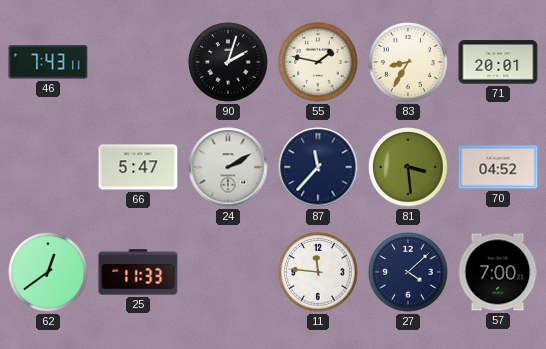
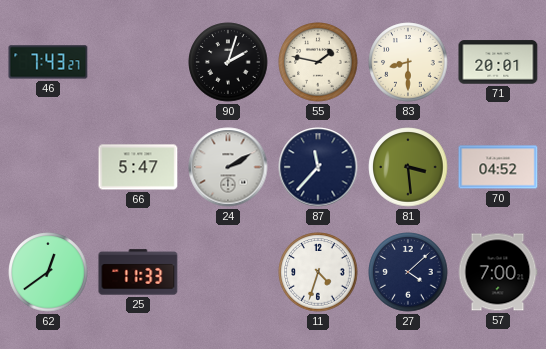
46: 7:43:11 -> 7:43:27 (48, 62)
83: 8:35 -> 8:30 (408, 62)
11: 11:46 -> 4:33 (318, 272)
